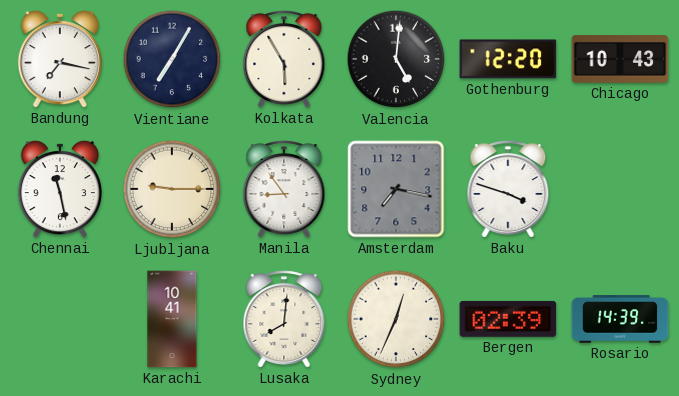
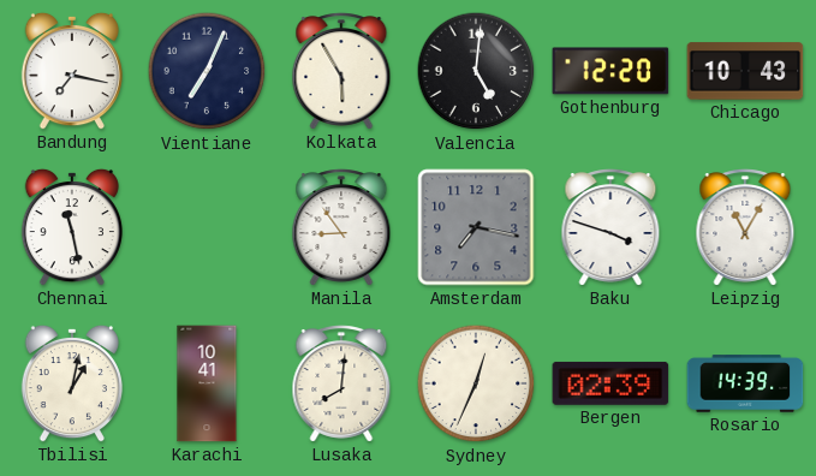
Vientiane: 7:05 -> 7:04 (207, 71)
Ljubljana: 9:15 -> none (172, 189)
Leipzig: none -> 11:05 (745, 227)
Tbilisi: none -> 1:02 (71, 383)
